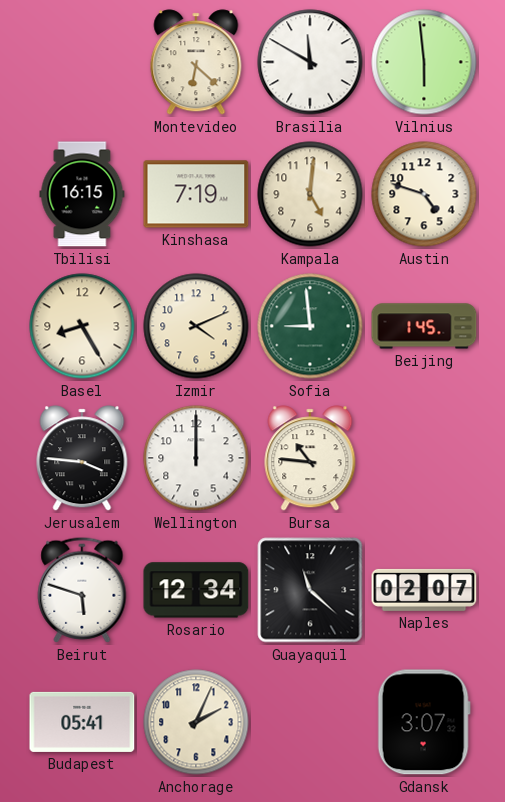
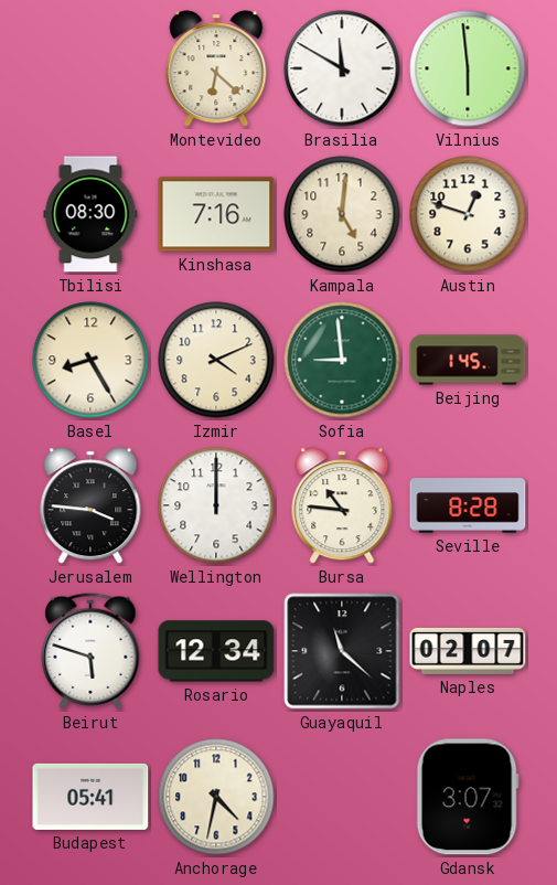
Tbilisi: 16:15 -> 08:30 (90, 214)
Kinshasa: 7:19 -> 7:16 (216, 214)
Austin: 4:48 -> 12:48 (468, 214)
Seville: none -> 8:28 (468, 505)
Anchorage: 2:04 -> 4:32 (216, 797)
